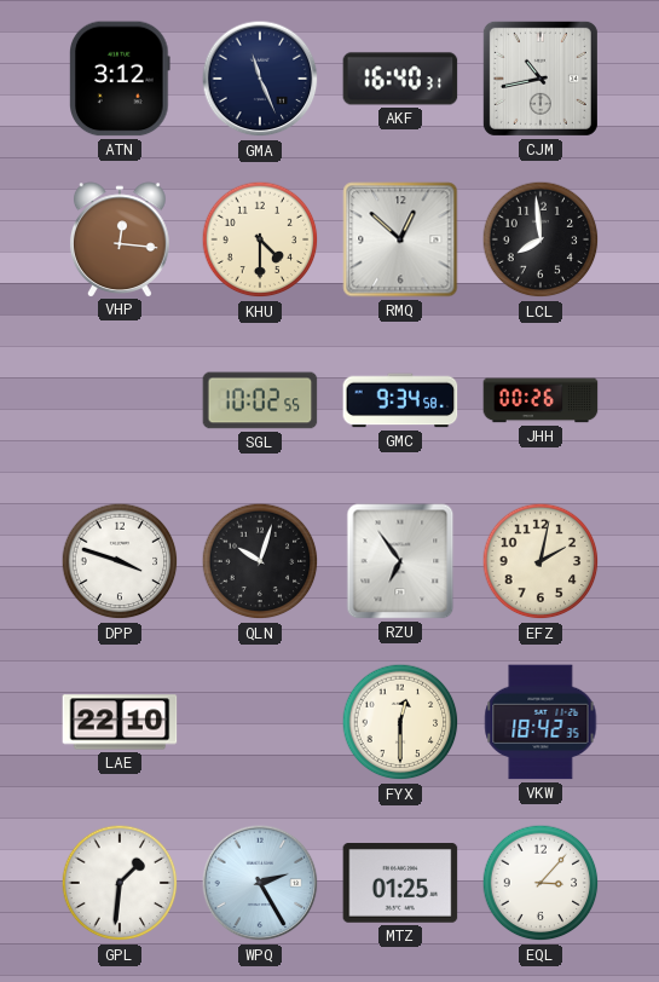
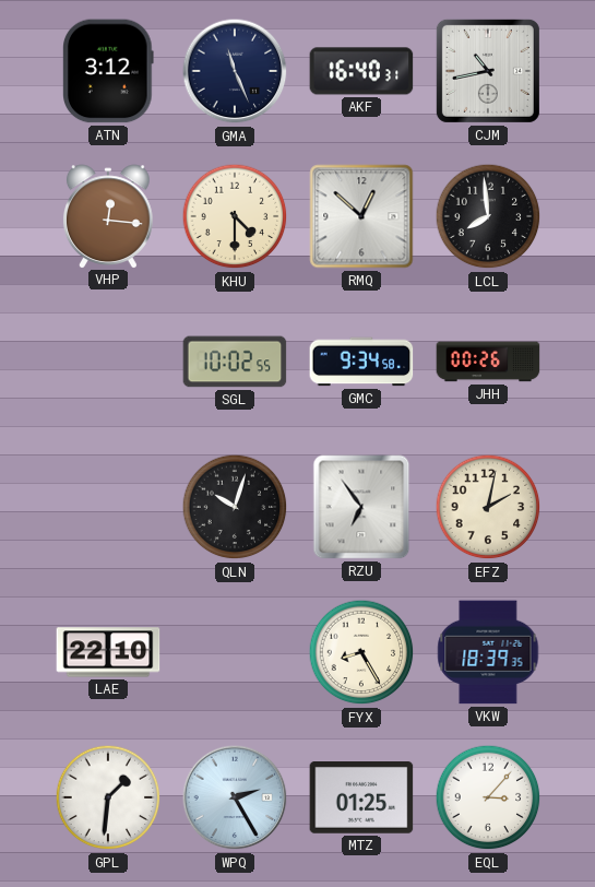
DPP: 3:48 -> none (120, 561)
FYX: 12:30 -> 8:25 (361, 652)
VKW: 18:42 -> 18:39 (488, 652)
